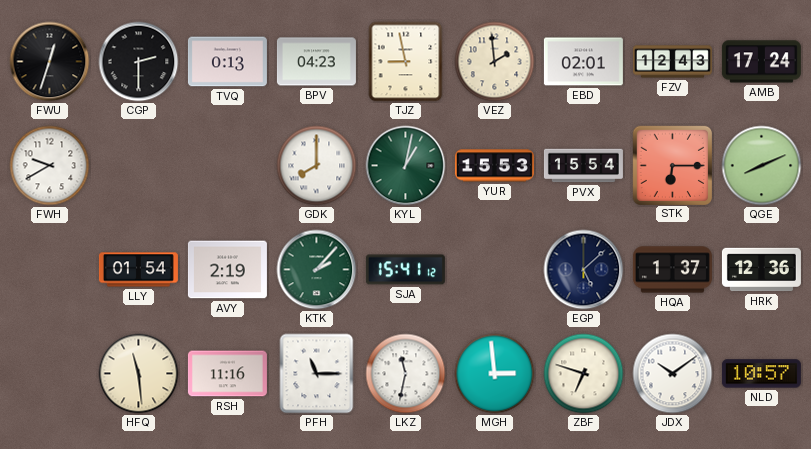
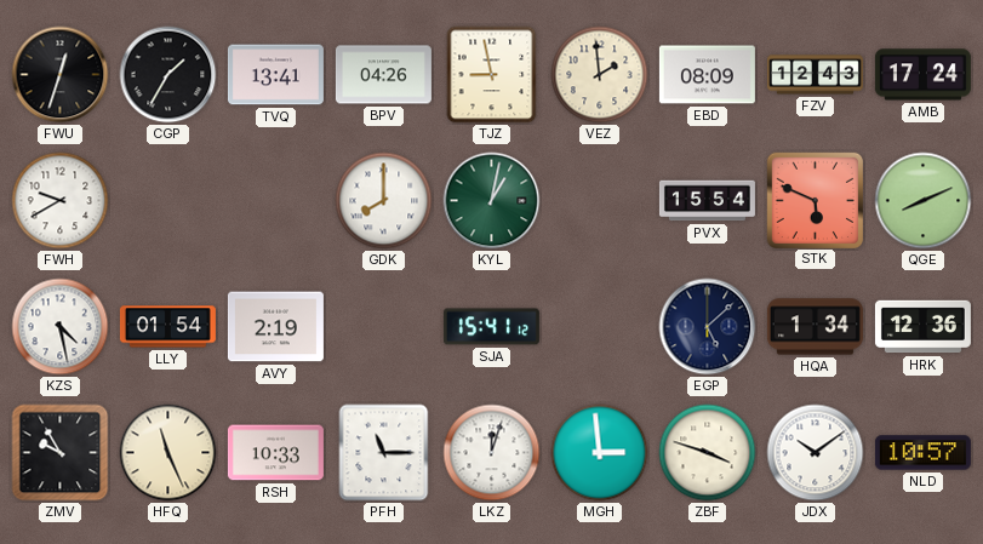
CGP: 2:30 -> 1:35 (168, 75)
TVQ: 0:13 -> 13:41 (275, 75)
BPV: 04:23 -> 04:26 (383, 75)
EBD: 02:01 -> 08:09 (707, 75)
YUR: 15:53 -> none (494, 166)
STK: 6:15 -> 5:49 (815, 200)
KZS: none -> 4:28 (61, 327)
KTK: 2:07 -> none (317, 270)
HQA: 1:37 -> 1:34 (815, 327)
ZMV: none -> 9:55 (61, 453)
HFQ: 11:29 -> 11:26 (168, 453)
RSH: 11:16 -> 10:33 (275, 453)
LKZ: 11:32 -> 12:03 (492, 453)
ZBF: 6:48 -> 3:48 (708, 453)
